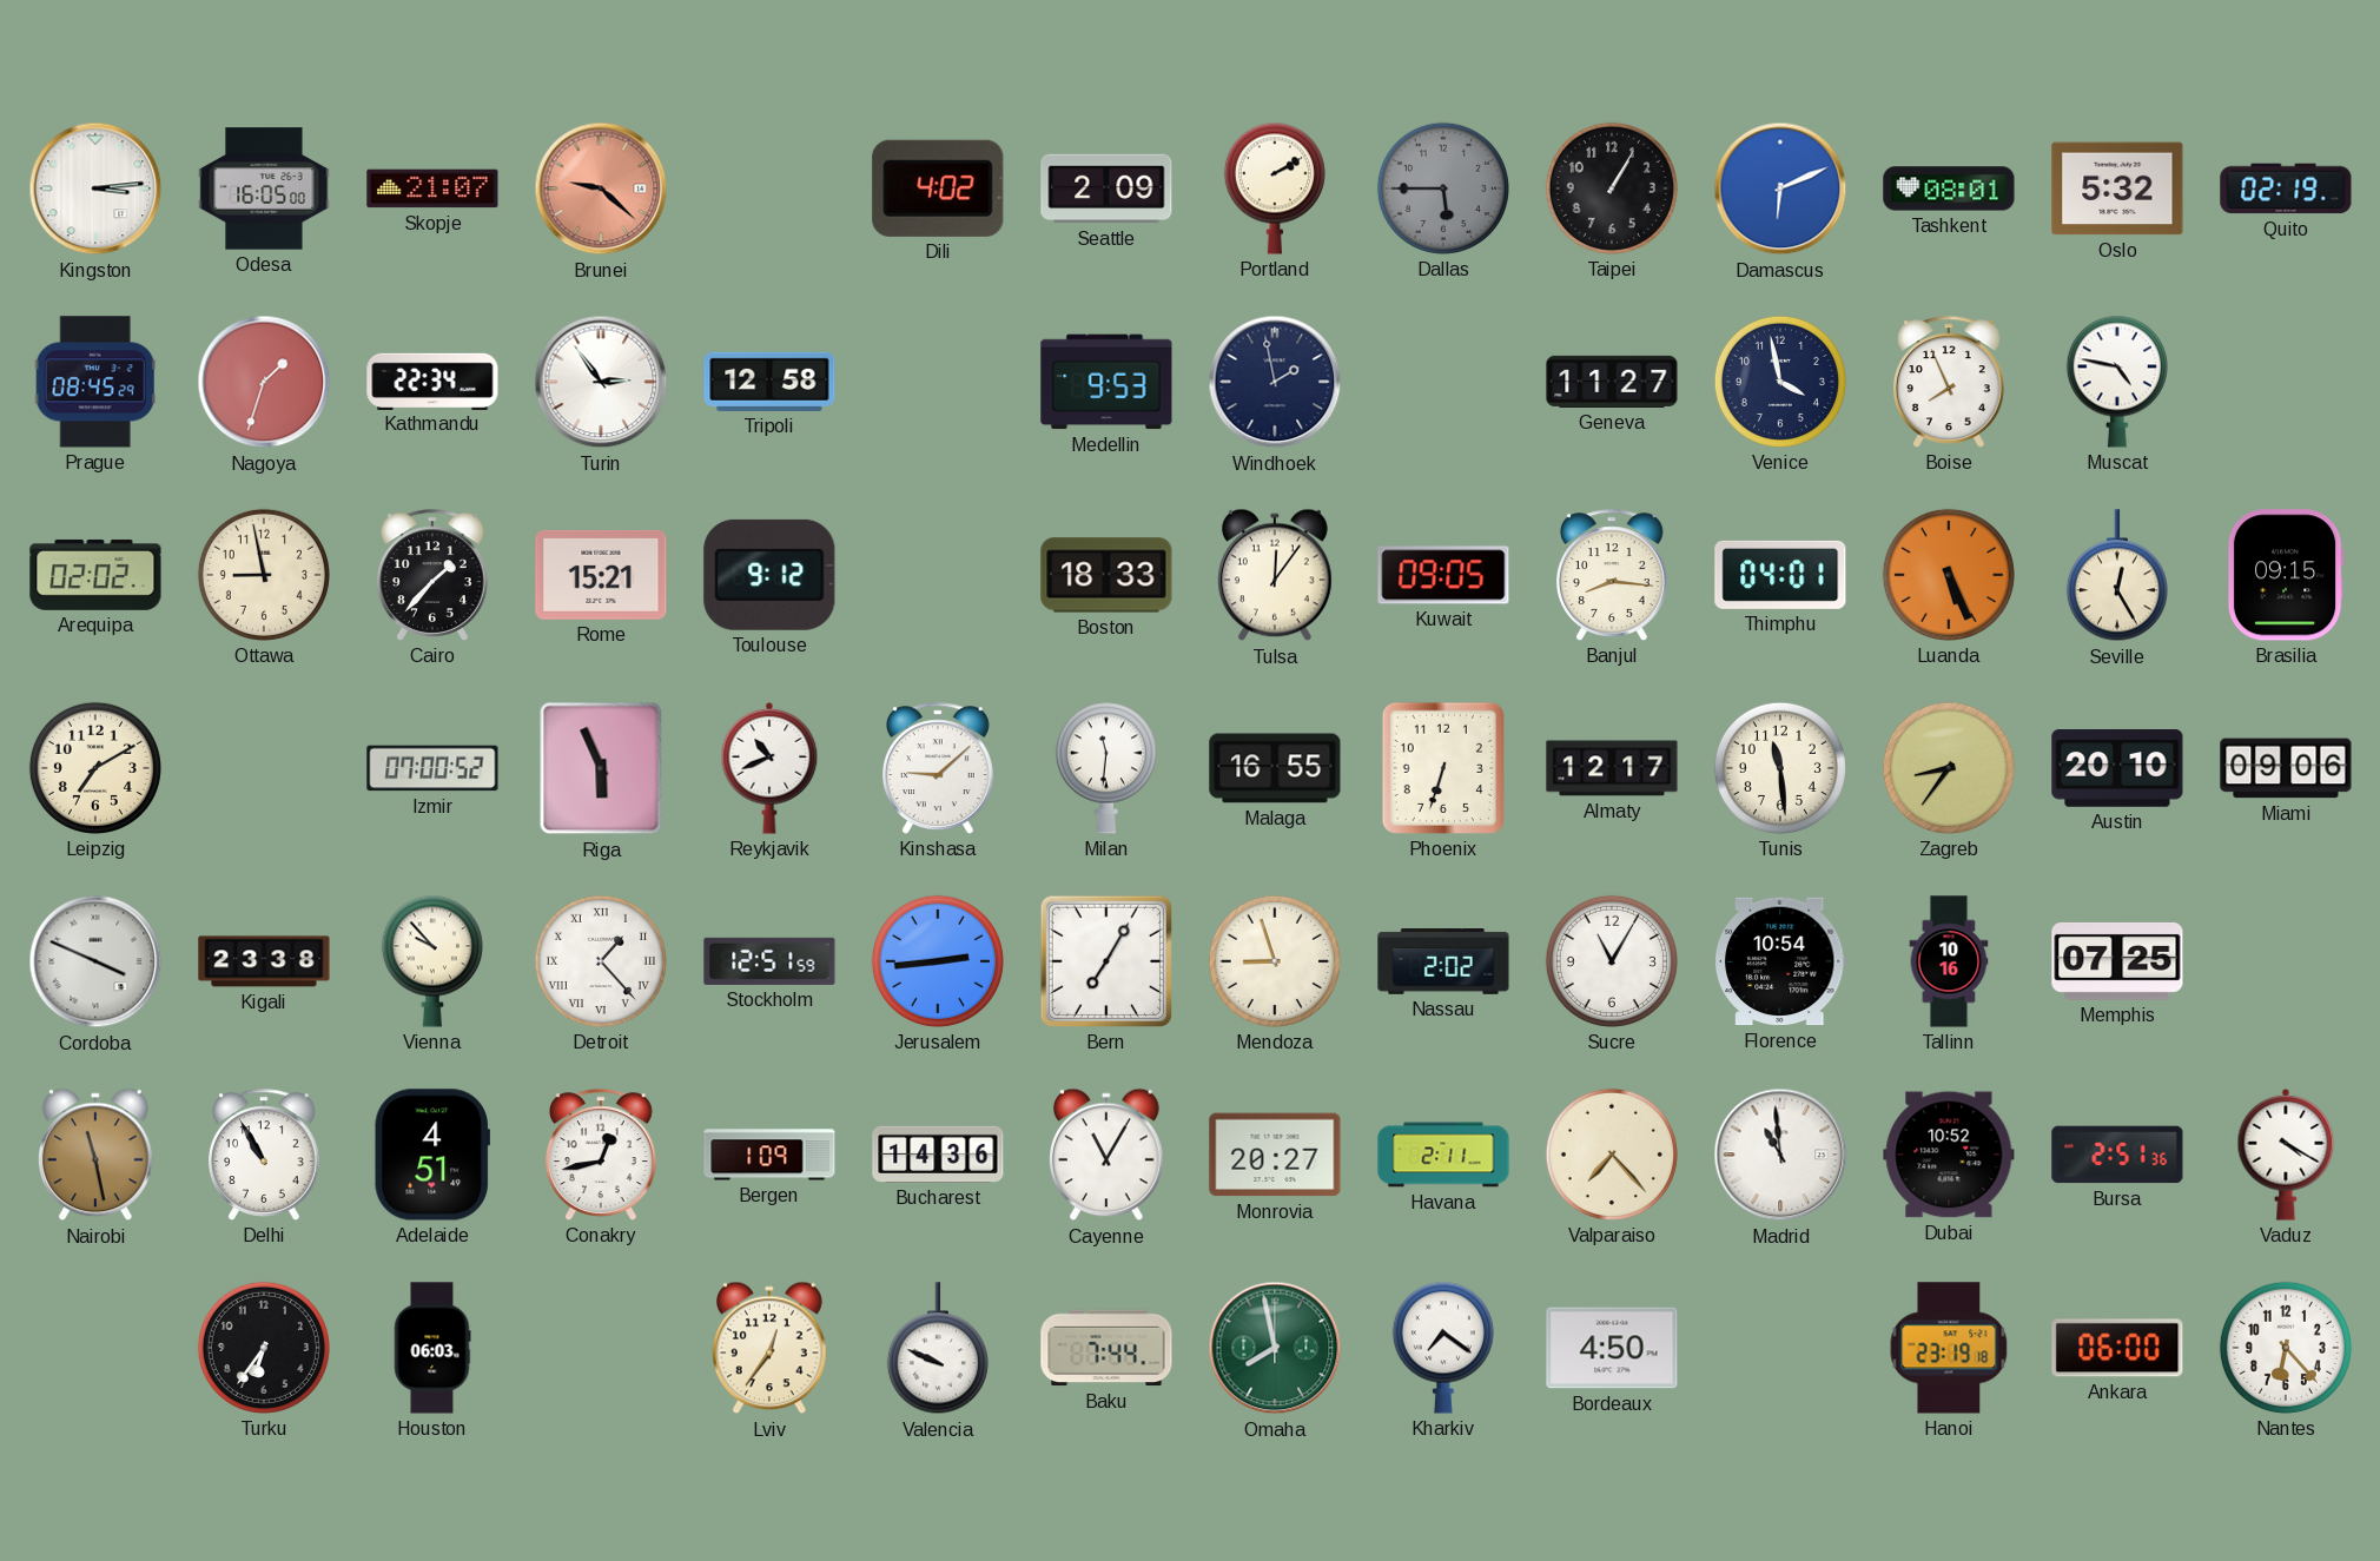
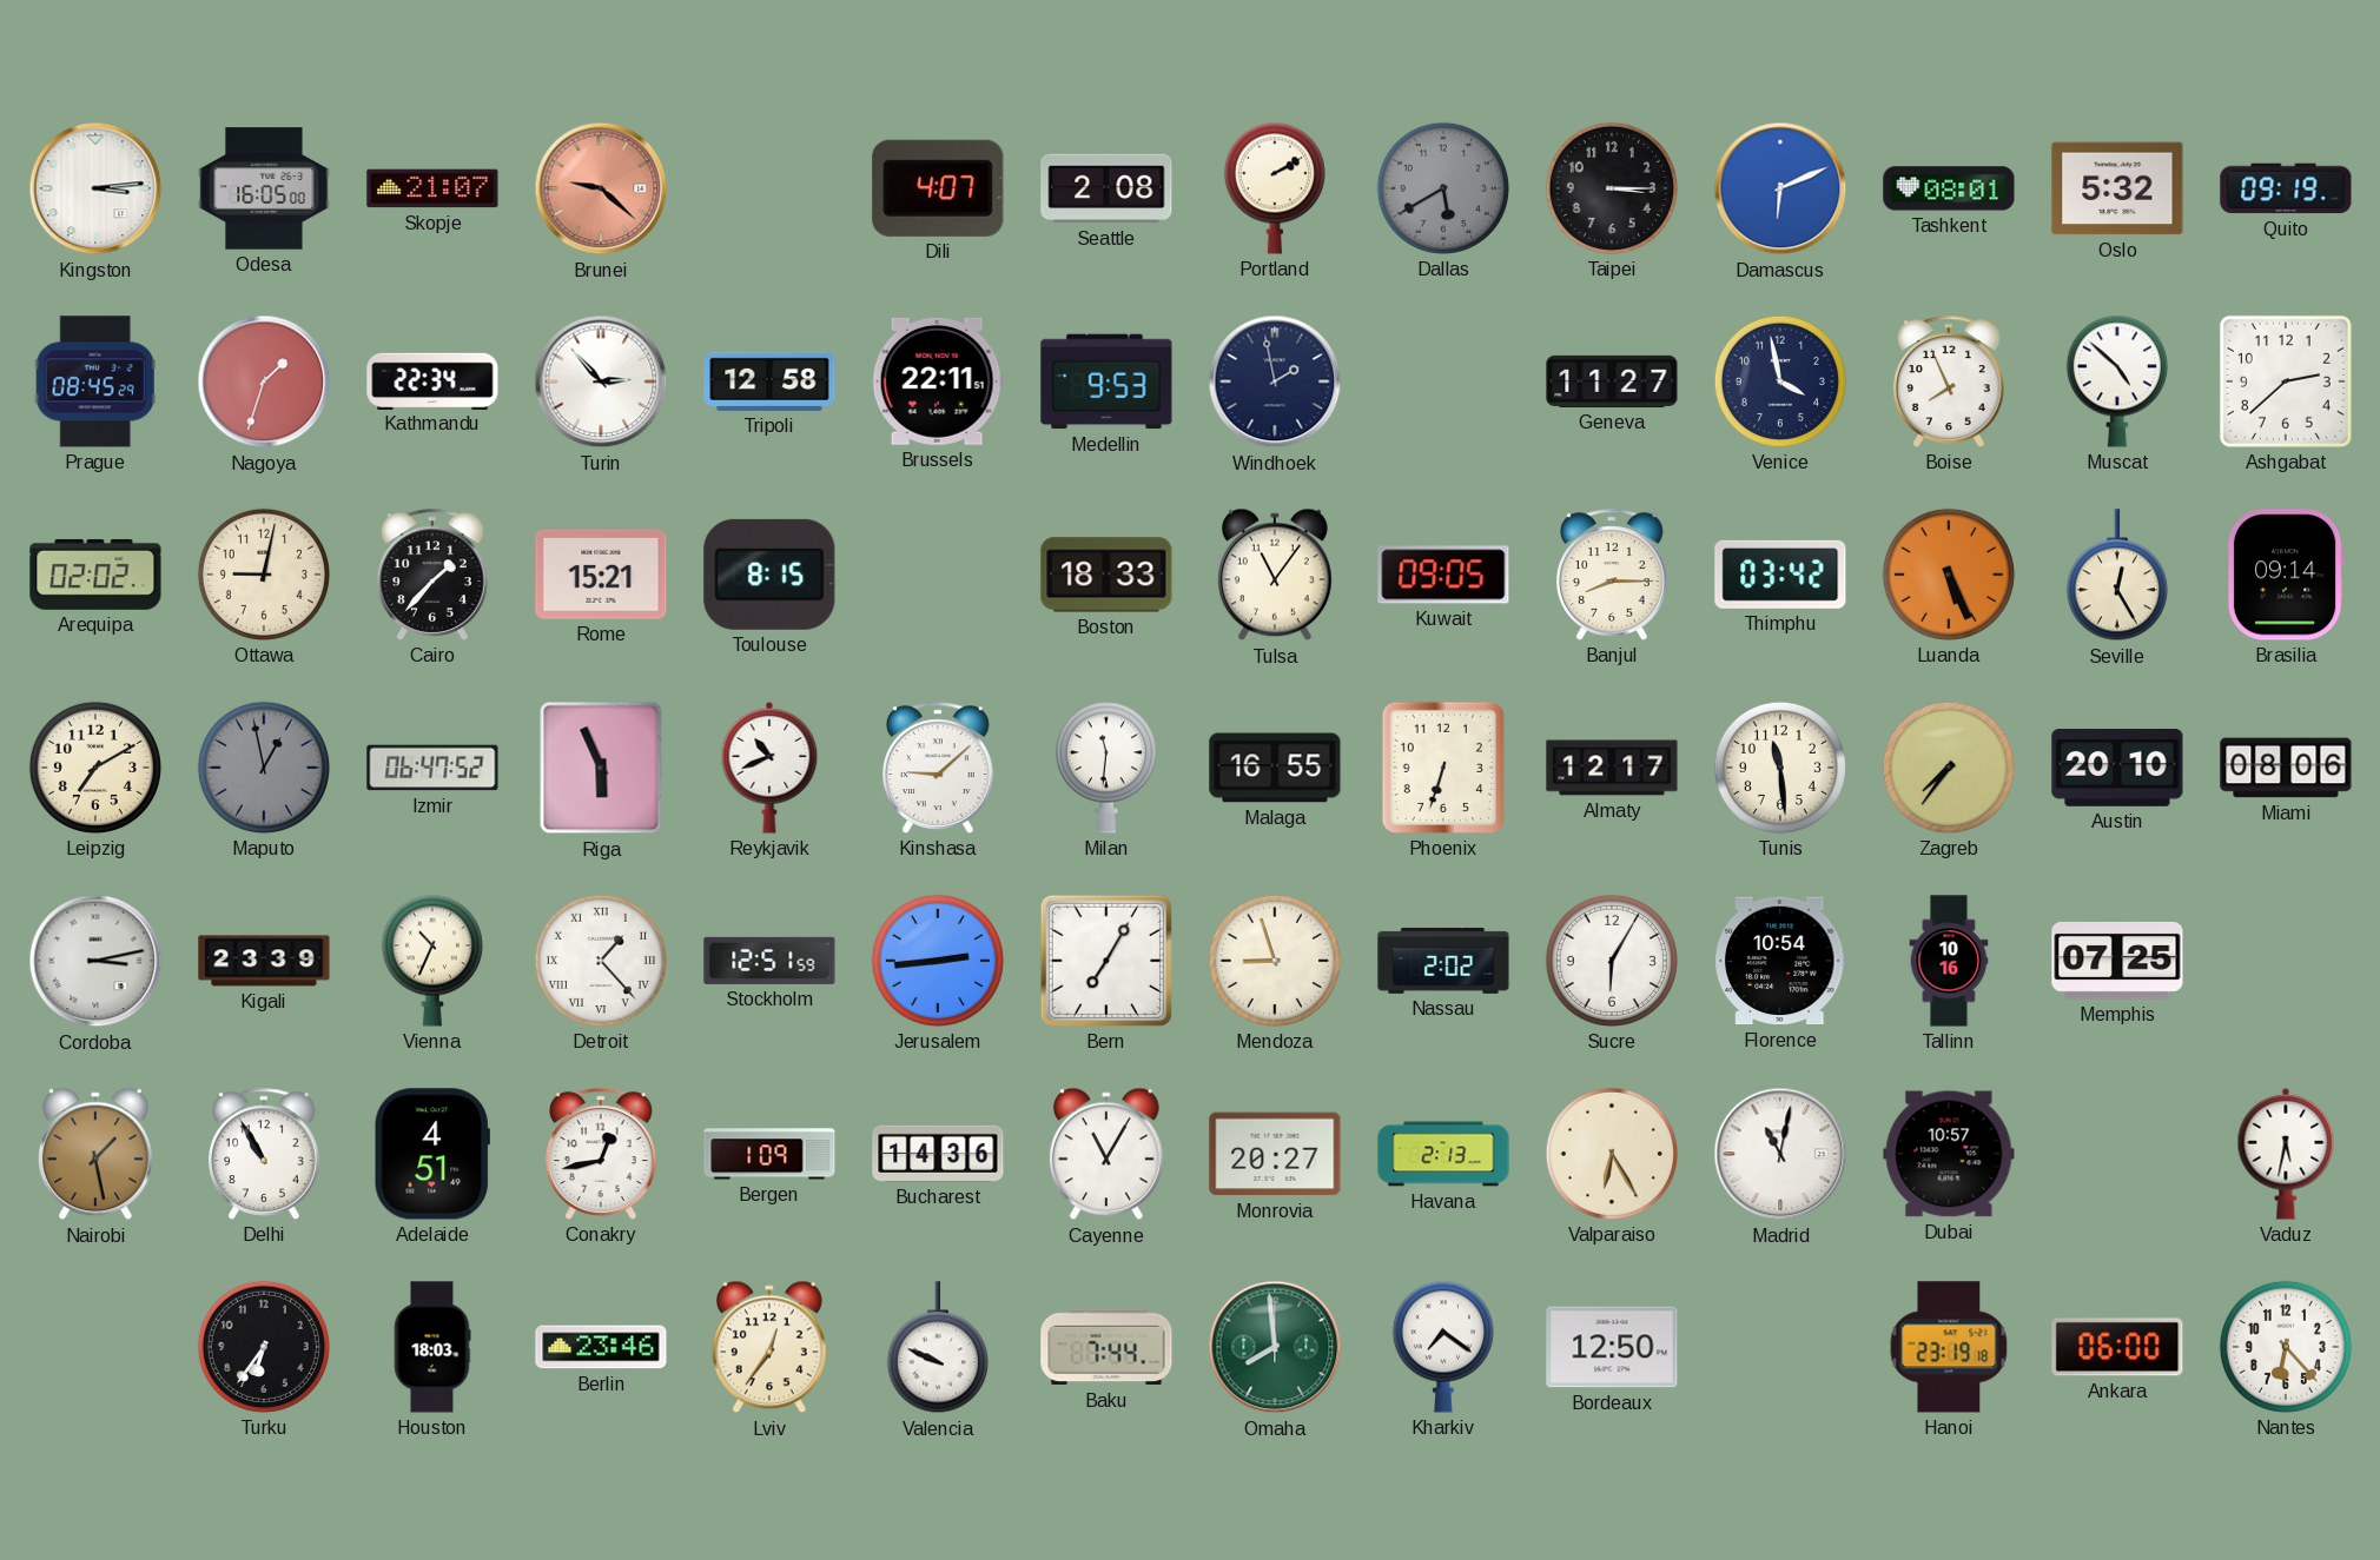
Dili: 4:02 -> 4:07 (938, 188)
Seattle: 2:09 -> 2:08 (1106, 188)
Dallas: 5:45 -> 5:40 (1443, 188)
Taipei: 1:05 -> 3:15 (1612, 188)
Quito: 02:19 -> 09:19 (2286, 188)
Turin: 2:54 -> 2:53 (601, 381)
Brussels: none -> 22:11 (938, 381)
Muscat: 4:47 -> 4:52 (2117, 381)
Ashgabat: none -> 2:38 (2286, 381)
Ottawa: 8:58 -> 9:02 (264, 575)
Toulouse: 9:12 -> 8:15 (769, 575)
Tulsa: 12:06 -> 11:06 (1276, 575)
Banjul: 8:16 -> 8:15 (1613, 575)
Thimphu: 04:01 -> 03:42 (1780, 575)
Brasilia: 09:15 -> 09:14 (2286, 575)
Maputo: none -> 12:58 (264, 768)
Izmir: 07:00 -> 06:47 (432, 768)
Zagreb: 8:36 -> 7:36 (1949, 768)
Miami: 09:06 -> 08:06 (2286, 768)
Cordoba: 3:49 -> 3:13 (95, 961)
Kigali: 23:38 -> 23:39 (264, 961)
Vienna: 9:53 -> 10:34 (432, 961)
Sucre: 11:05 -> 6:05 (1612, 961)
Nairobi: 11:28 -> 1:28 (97, 1154)
Havana: 2:11 -> 2:13 (1443, 1154)
Valparaiso: 7:23 -> 6:25 (1612, 1154)
Madrid: 10:59 -> 11:02 (1780, 1154)
Dubai: 10:52 -> 10:57 (1949, 1154)
Bursa: 2:51 -> none (2117, 1155)
Vaduz: 4:20 -> 5:32 (2286, 1154)
Houston: 06:03 -> 18:03 (432, 1347)
Berlin: none -> 23:46 (601, 1347)
Omaha: 7:58 -> 7:59 (1275, 1347)
Bordeaux: 4:50 -> 12:50 (1612, 1347)
